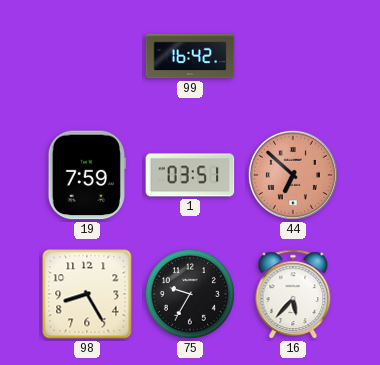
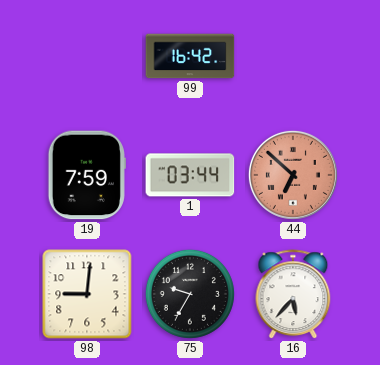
1: 03:51 -> 03:44 (190, 175)
98: 8:25 -> 9:01 (87, 294)
